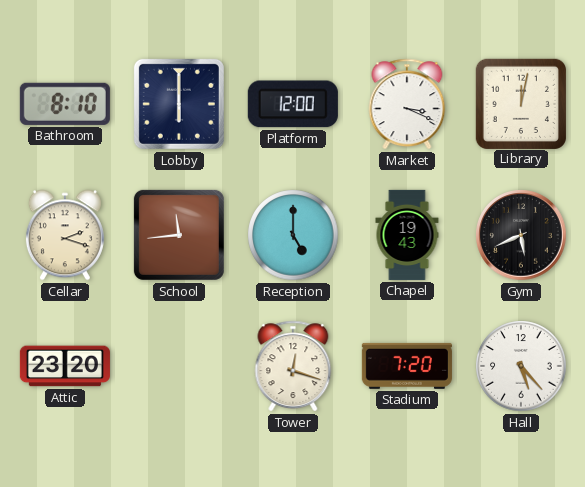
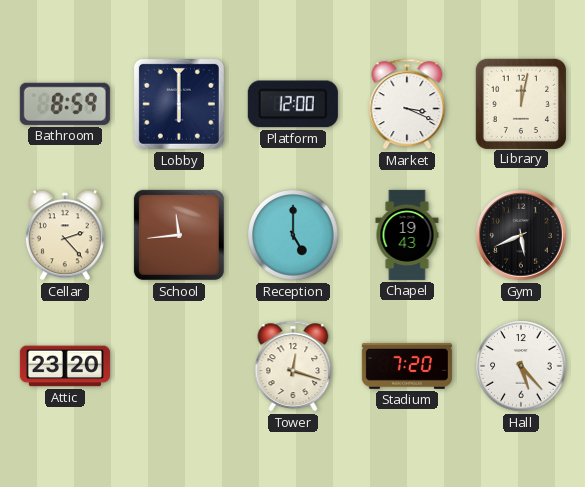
Bathroom: 8:10 -> 8:59 (65, 104)
Cellar: 2:18 -> 2:23 (65, 235)
